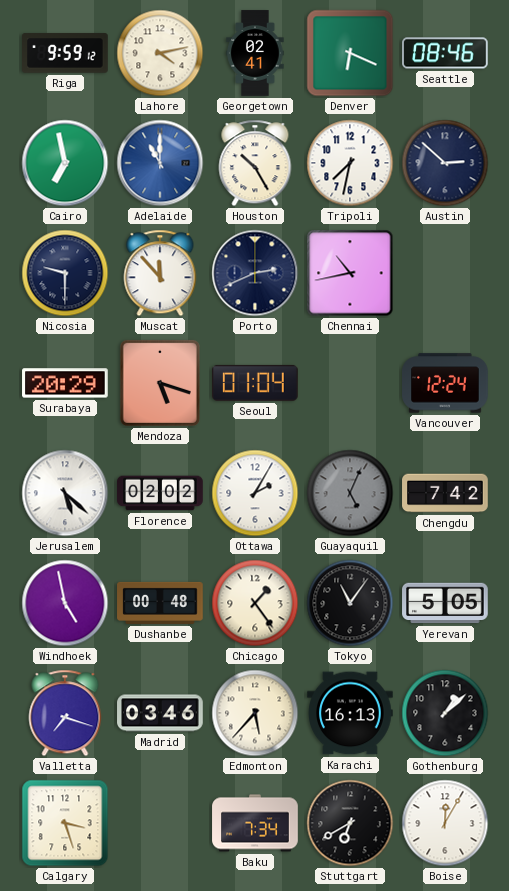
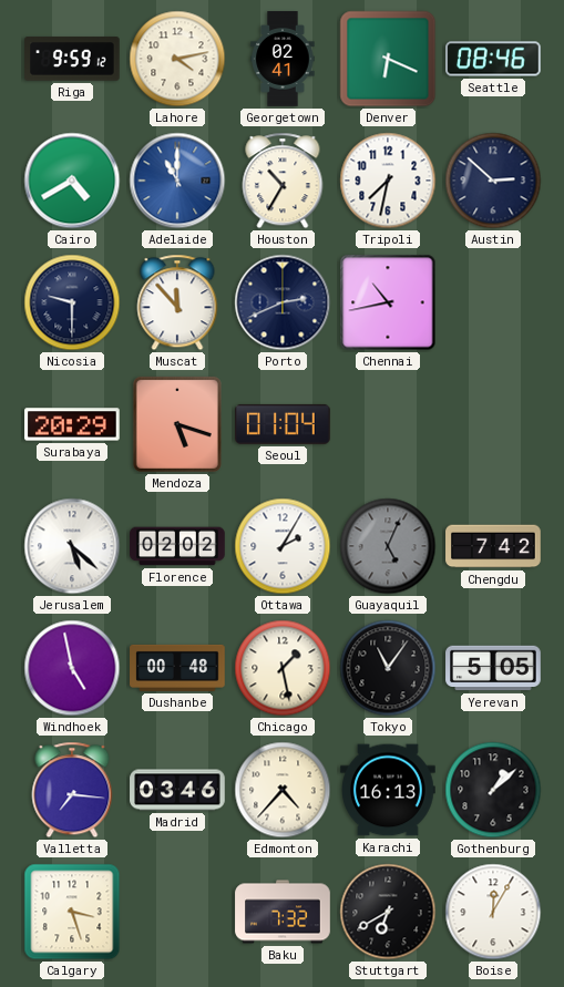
Cairo: 6:58 -> 4:40 (72, 181)
Houston: 10:25 -> 10:35 (283, 181)
Vancouver: 12:24 -> none (445, 383)
Chicago: 1:24 -> 1:28 (283, 668)
Valletta: 7:18 -> 7:16 (72, 790)
Edmonton: 5:37 -> 4:37 (283, 790)
Baku: 7:34 -> 7:32 (283, 912)
